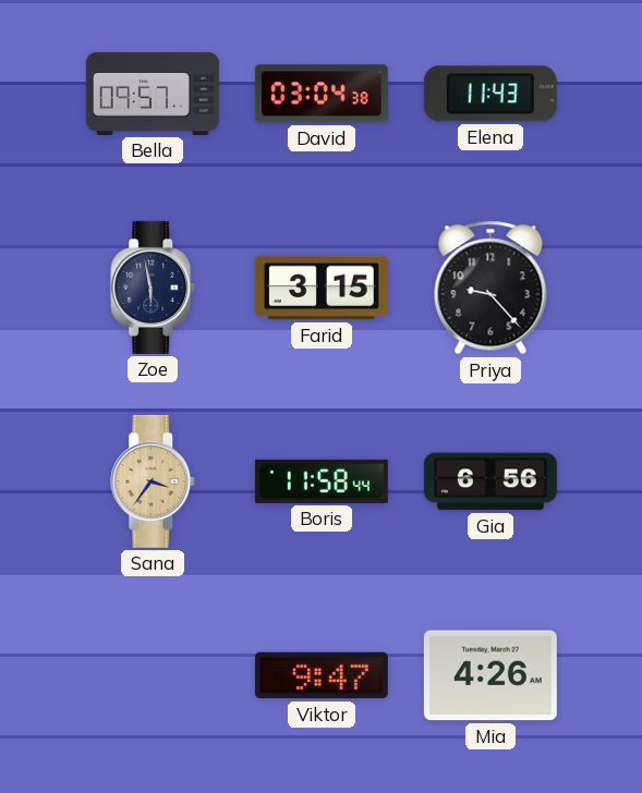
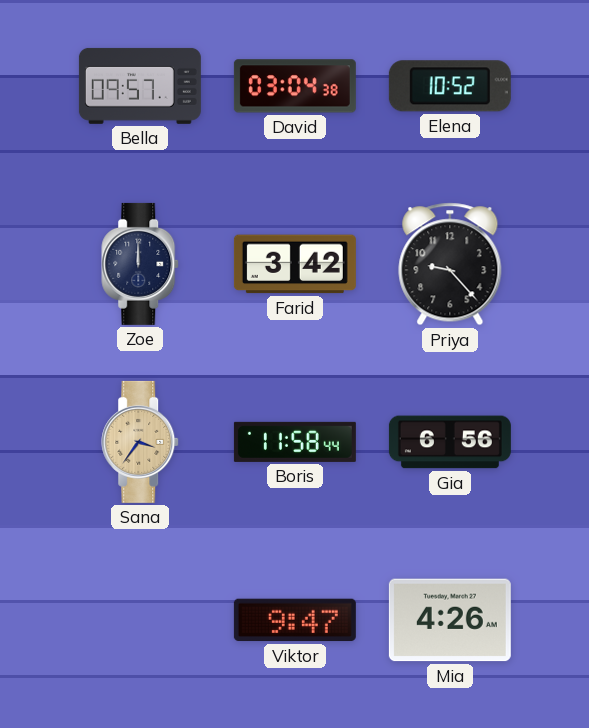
Elena: 11:43 -> 10:52 (450, 86)
Zoe: 5:58 -> 12:00 (141, 264)
Farid: 3:15 -> 3:42 (295, 264)
